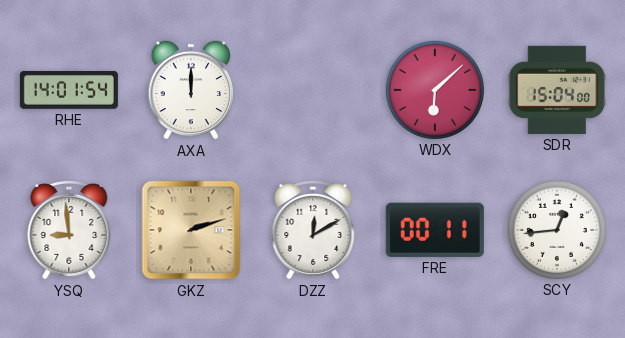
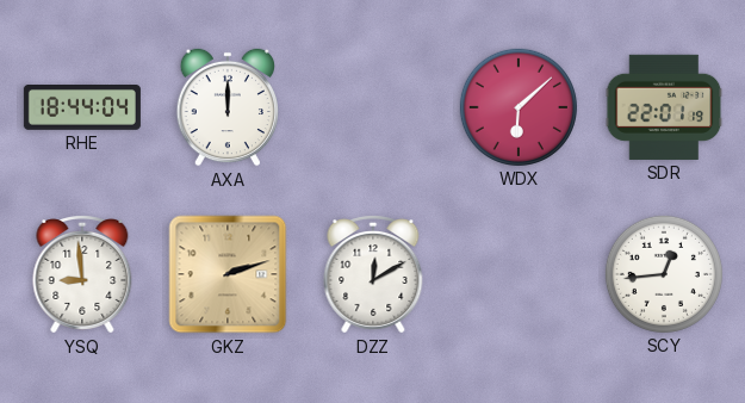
RHE: 14:01 -> 18:44 (82, 108)
SDR: 15:04 -> 22:01 (664, 107)
FRE: 00:11 -> none (435, 230)
